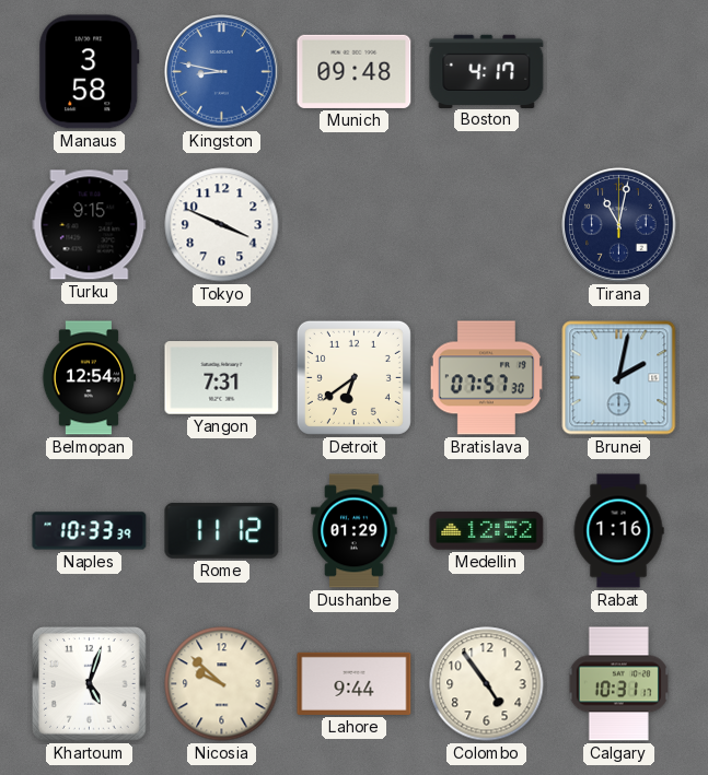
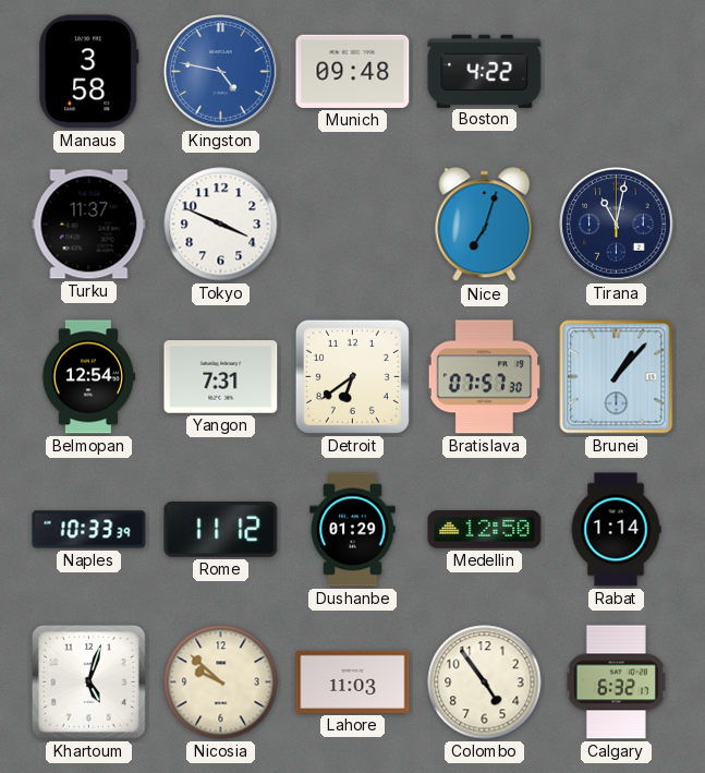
Kingston: 8:47 -> 4:47 (221, 72)
Boston: 4:17 -> 4:22 (485, 71)
Turku: 9:15 -> 11:37 (89, 225)
Nice: none -> 7:03 (485, 225)
Brunei: 2:02 -> 1:07 (617, 377)
Medellin: 12:52 -> 12:50 (485, 530)
Rabat: 1:16 -> 1:14 (616, 530)
Lahore: 9:44 -> 11:03 (353, 681)
Calgary: 10:31 -> 6:32 (616, 683)
